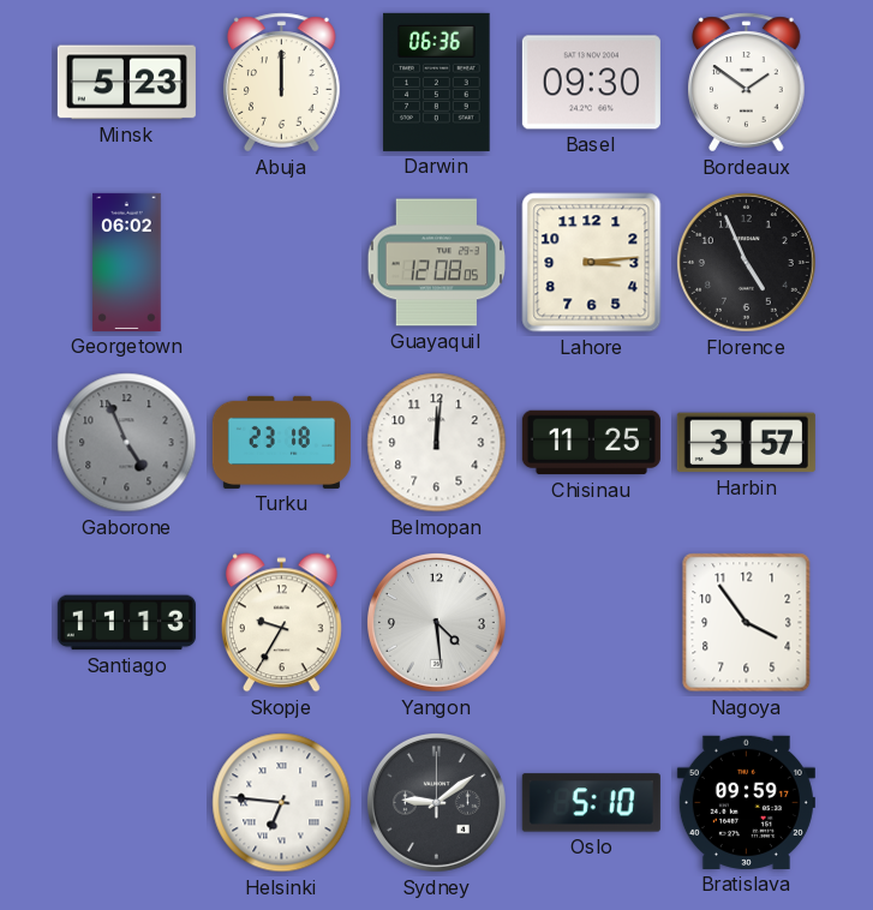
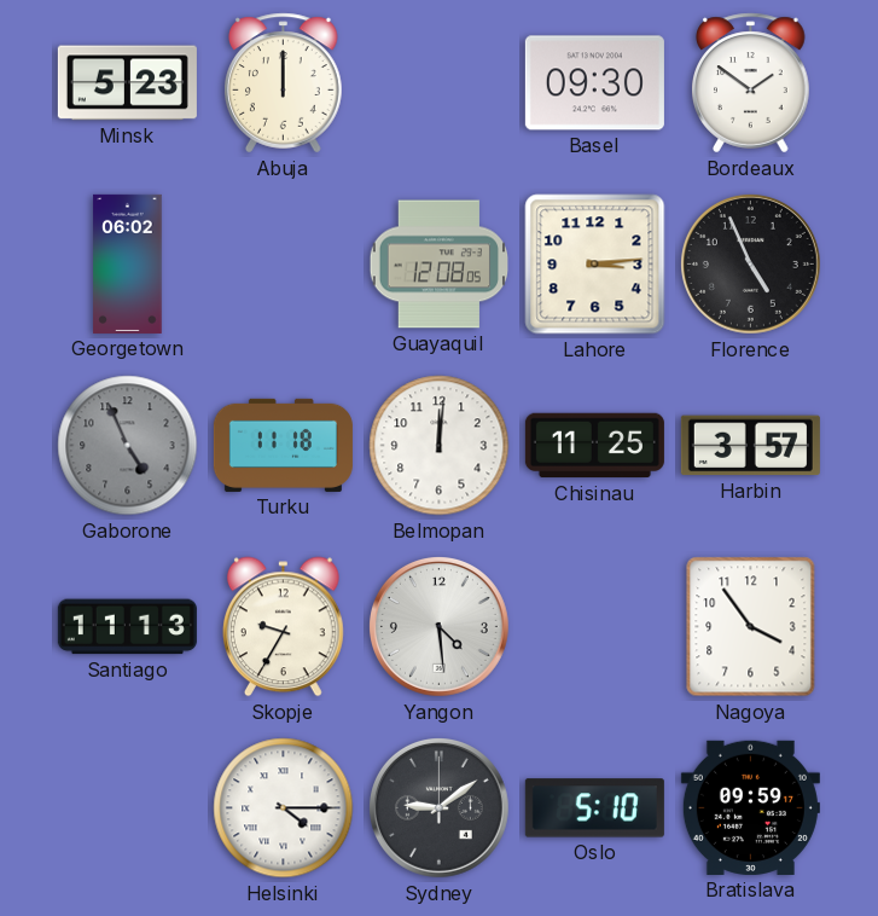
Darwin: 06:36 -> none (437, 82)
Turku: 23:18 -> 11:18 (283, 445)
Helsinki: 6:46 -> 4:15 (284, 808)
